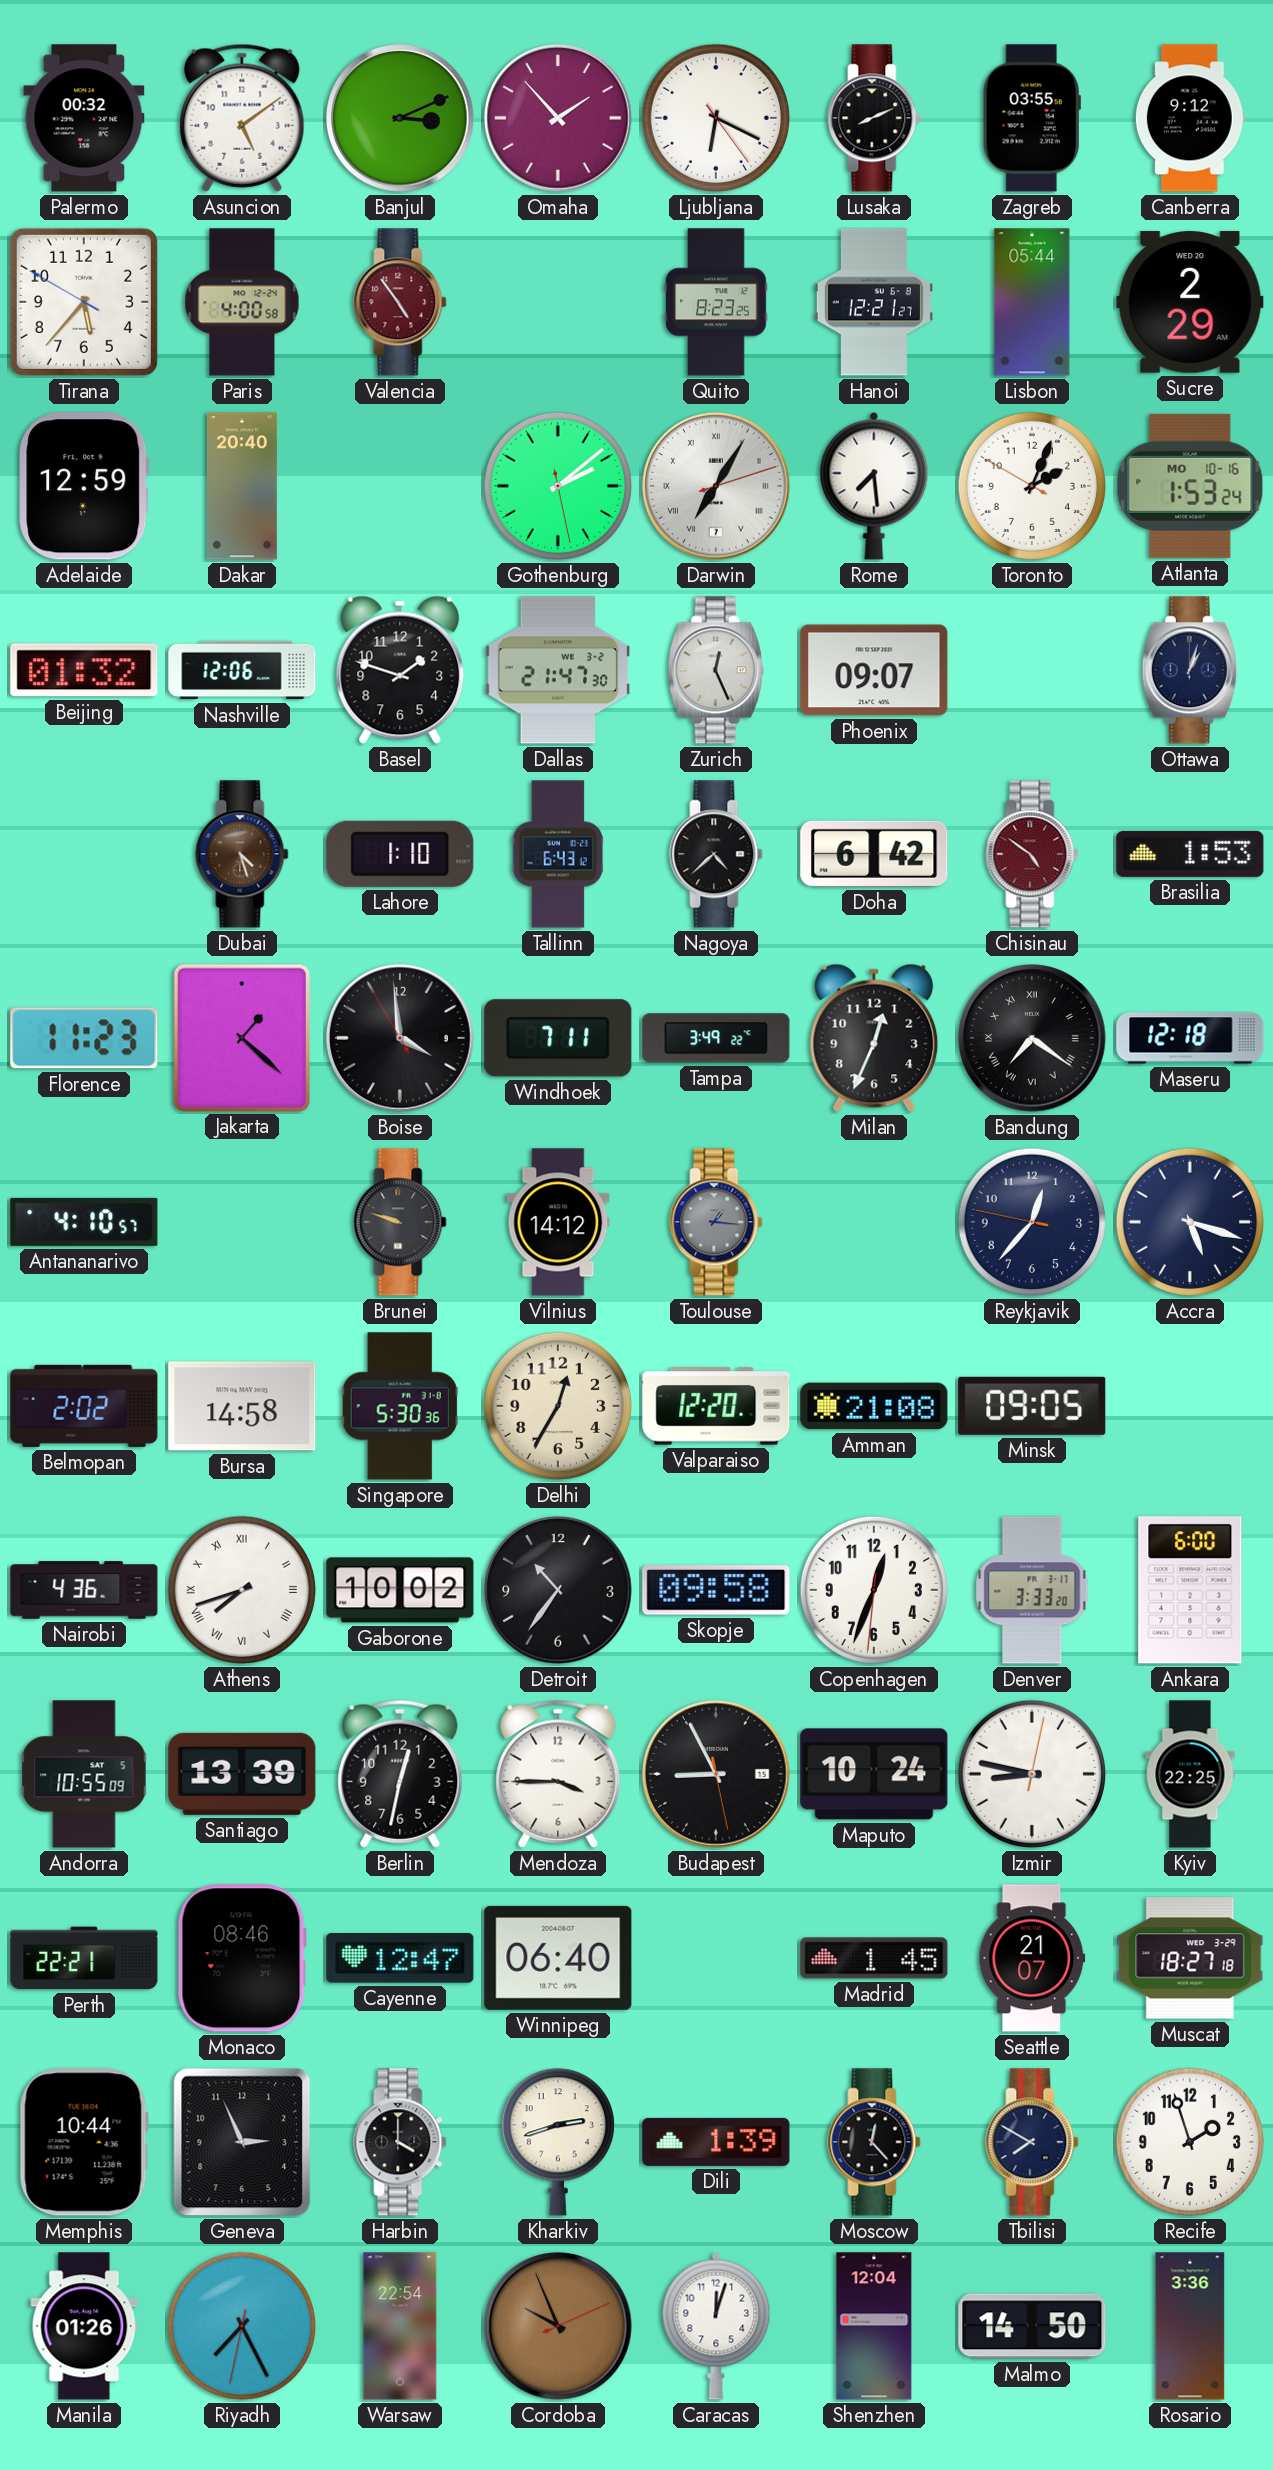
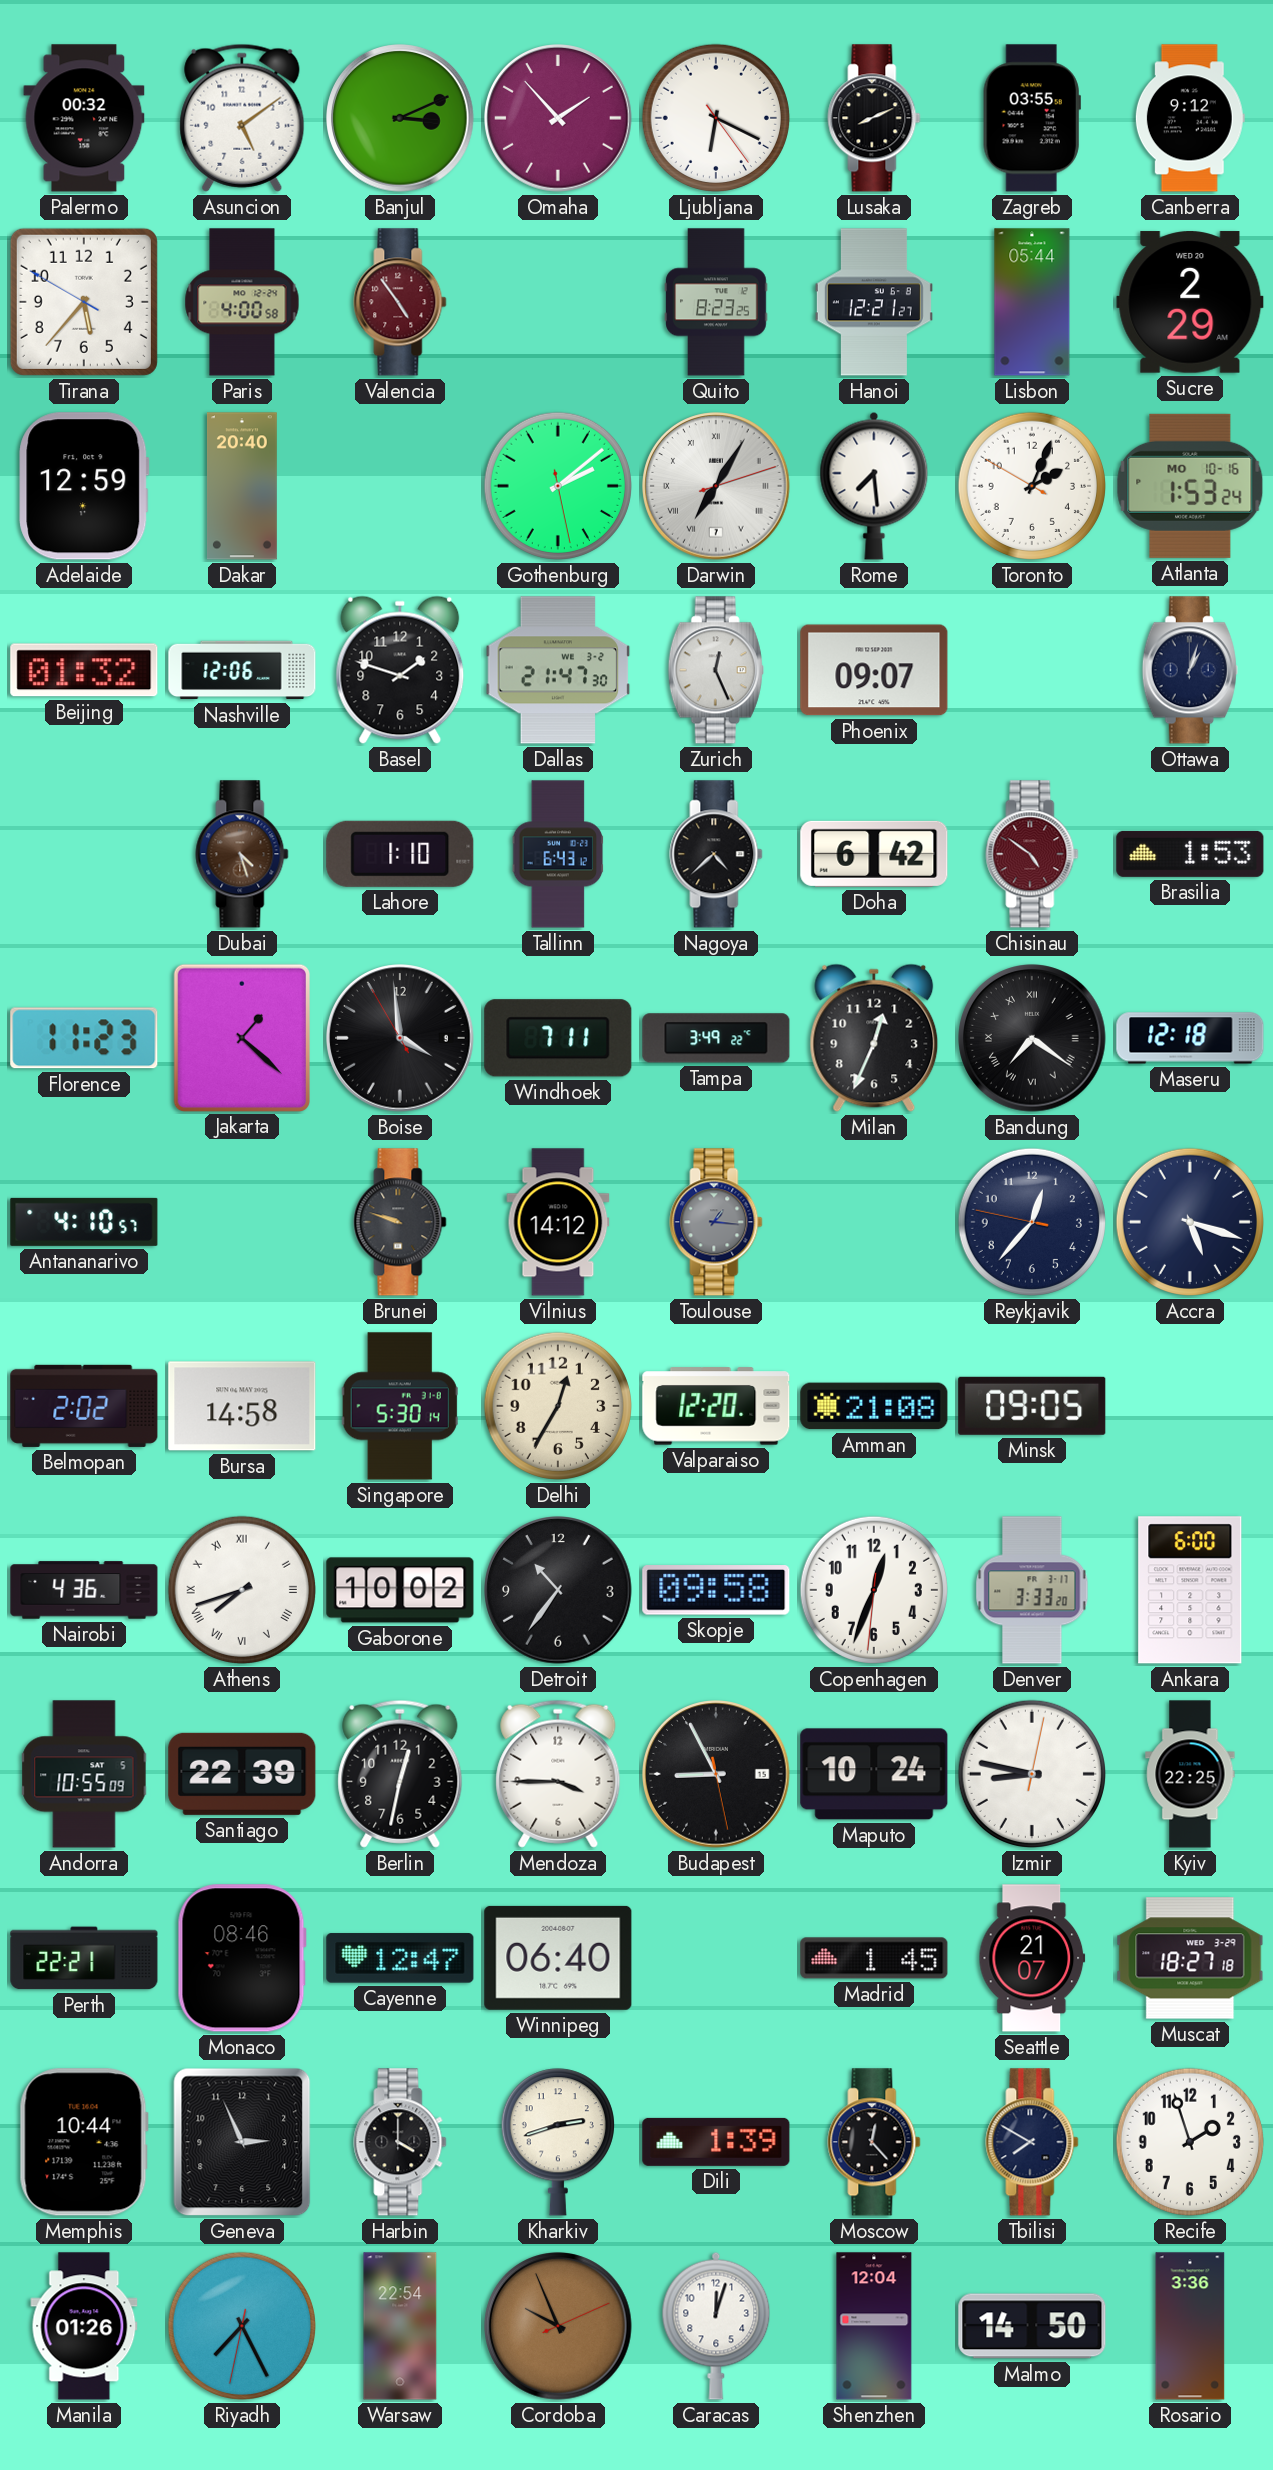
Singapore: 5:30:36 -> 5:30:14 (400, 1406)
Santiago: 13:39 -> 22:39 (242, 1774)
